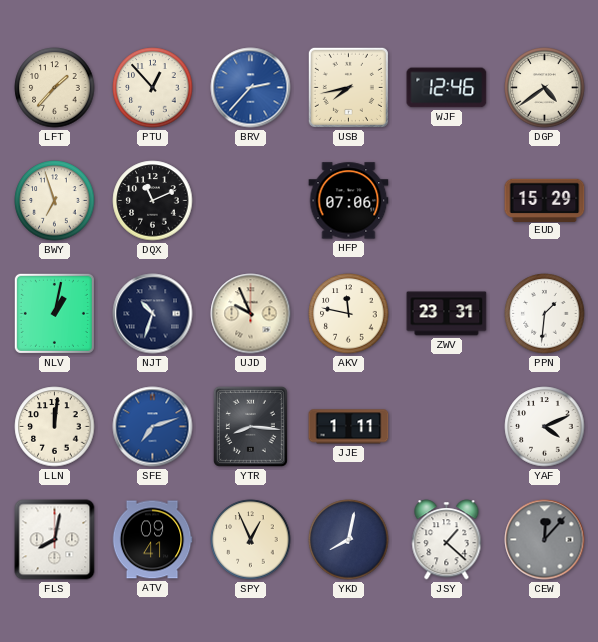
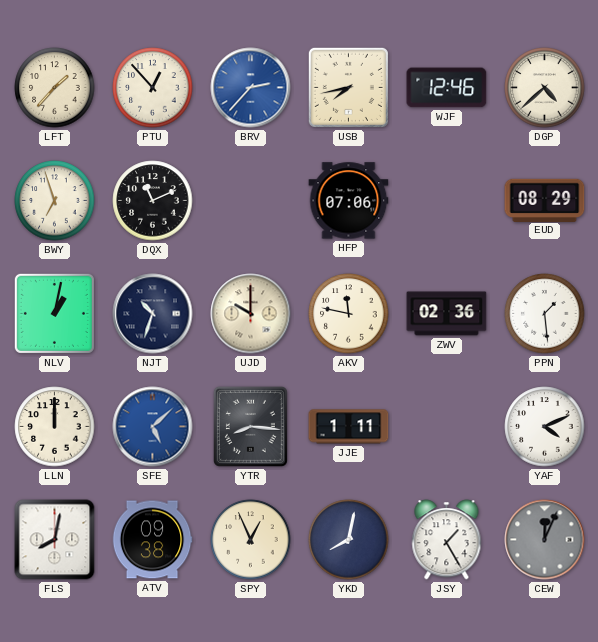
DGP: 4:39 -> 4:38 (545, 88)
EUD: 15:29 -> 08:29 (545, 200)
UJD: 9:56 -> 10:00 (251, 314)
ZWV: 23:31 -> 02:36 (447, 314)
PPN: 1:31 -> 1:29 (545, 314)
LLN: 12:01 -> 12:00 (55, 427)
SFE: 7:12 -> 5:08 (153, 427)
ATV: 09:41 -> 09:38 (152, 540)
JSY: 1:22 -> 1:25 (447, 540)
CEW: 12:07 -> 12:04 (545, 540)
